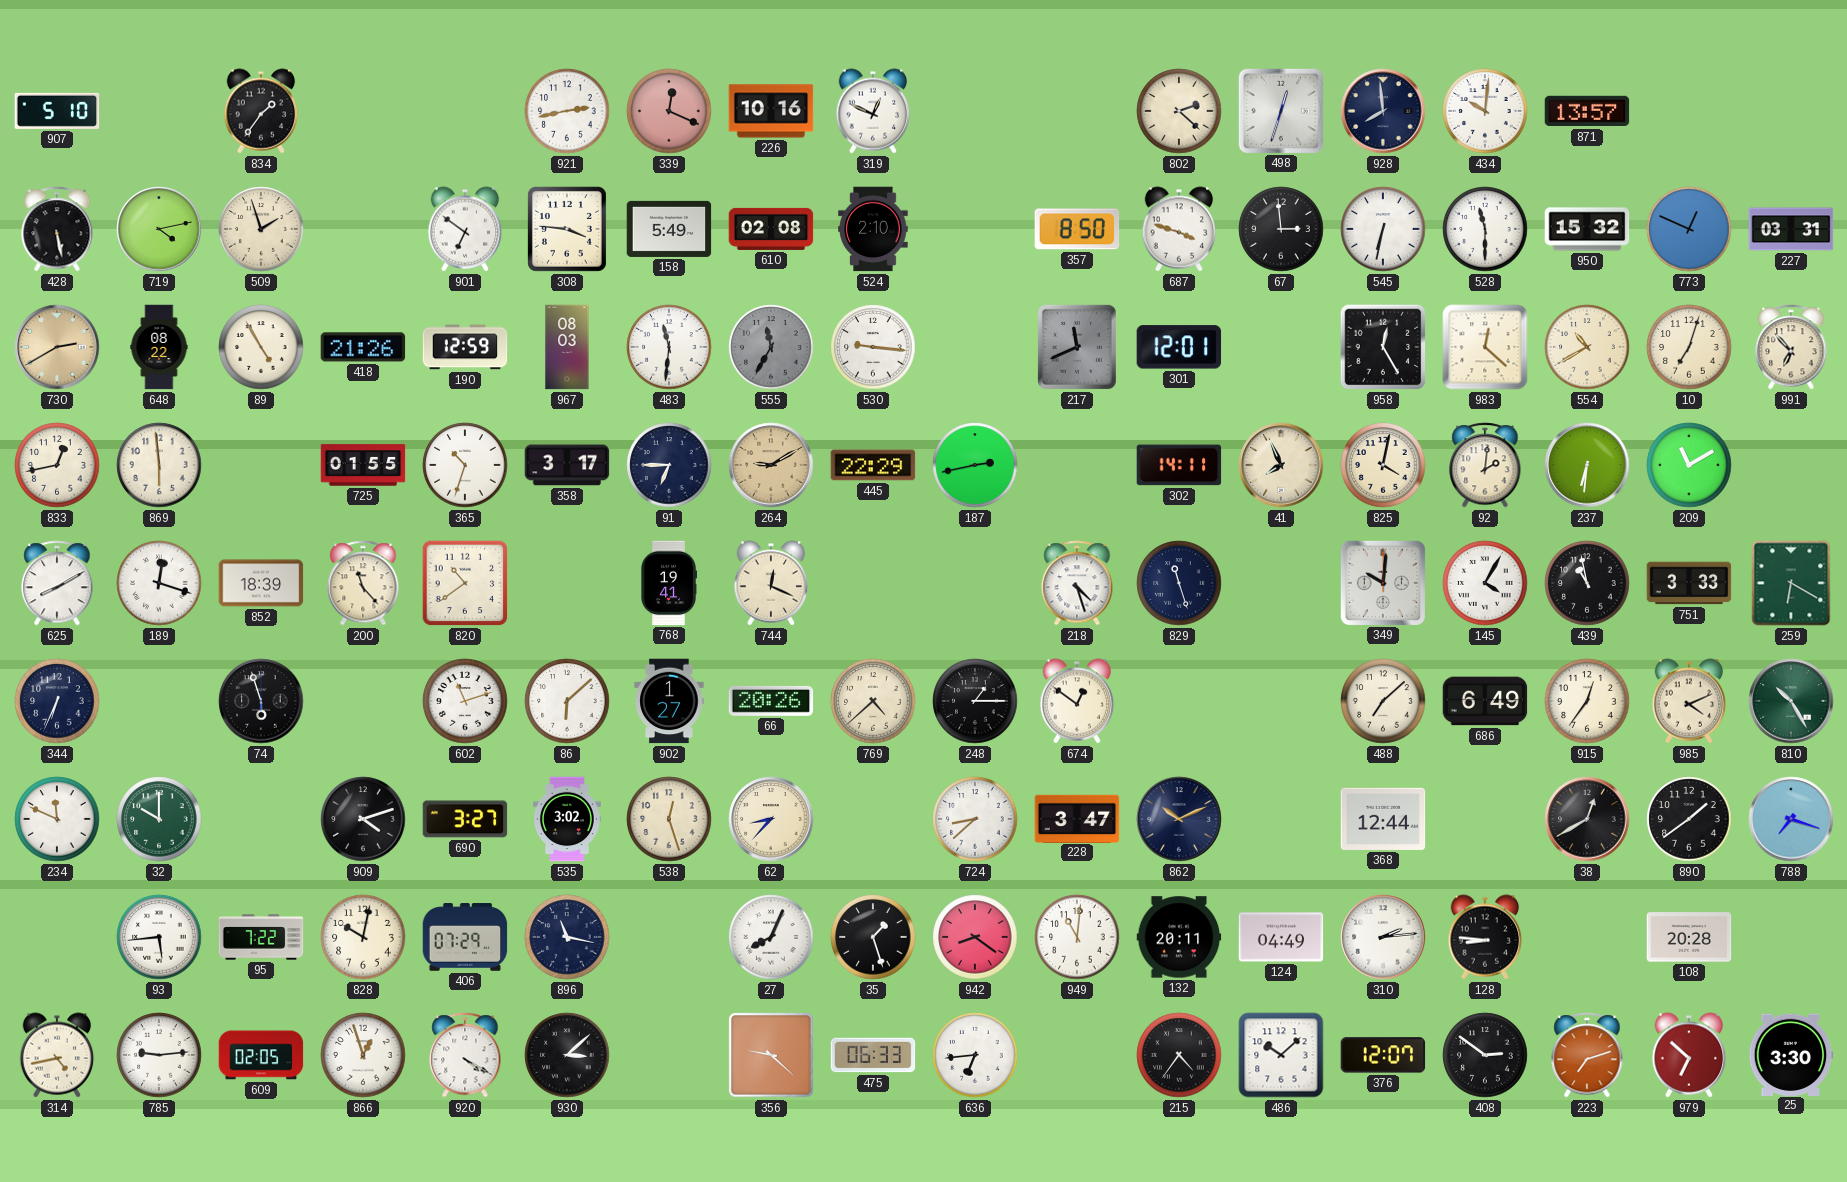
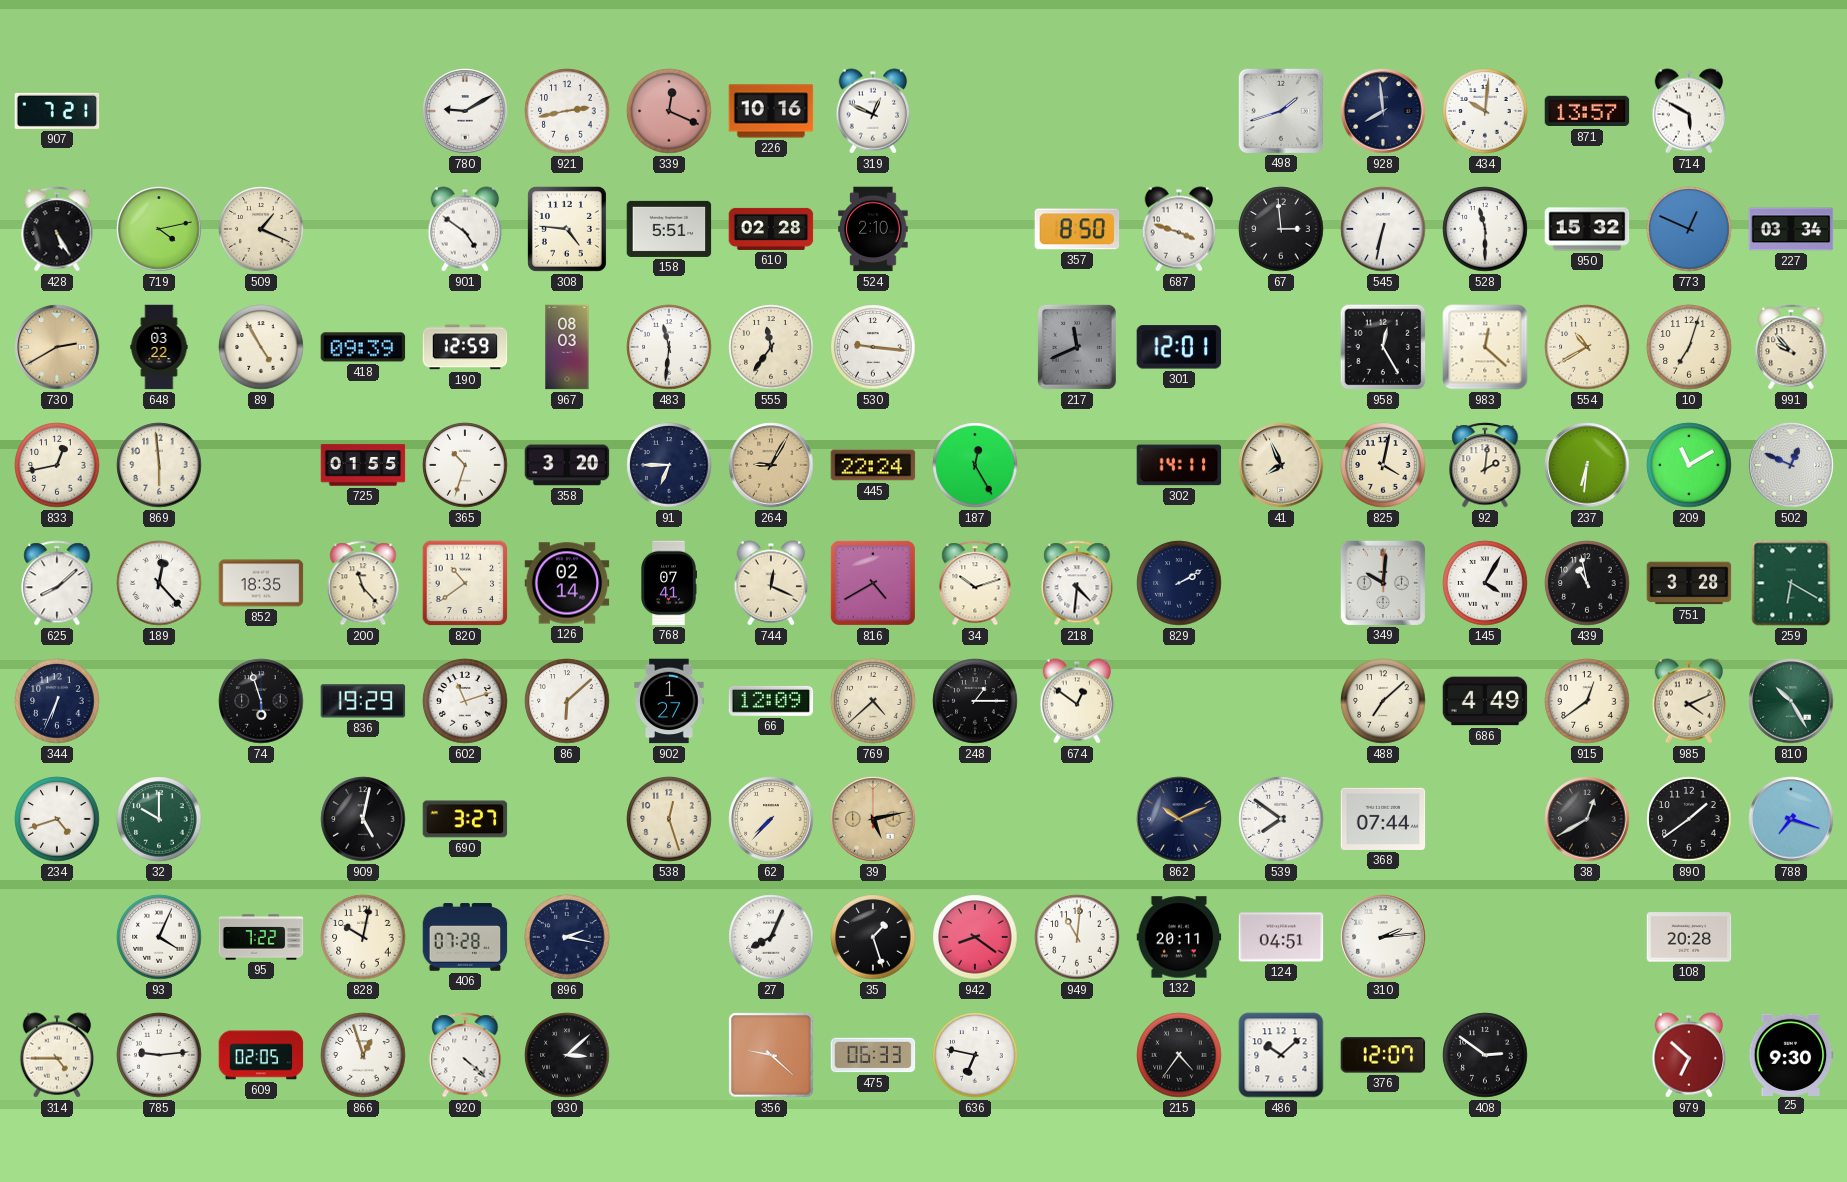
907: 5:10 -> 7:21 (57, 111)
834: 1:36 -> none (261, 111)
780: none -> 9:10 (465, 111)
802: 2:22 -> none (1179, 111)
498: 12:33 -> 1:42 (1280, 110)
714: none -> 5:50 (1689, 111)
428: 5:28 -> 5:25 (57, 229)
509: 1:57 -> 1:19 (261, 229)
901: 6:51 -> 4:51 (465, 229)
308: 3:46 -> 4:46 (567, 229)
158: 5:49 -> 5:51 (669, 229)
610: 02:08 -> 02:28 (771, 229)
227: 03:31 -> 03:34 (1791, 229)
648: 08:22 -> 03:22 (159, 347)
418: 21:26 -> 09:39 (363, 347)
555: 11:35 -> 11:36 (771, 347)
555 dial: grey -> cream (771, 347)
991: 6:53 -> 9:53 (1791, 347)
358: 3:17 -> 3:20 (567, 465)
264: 9:10 -> 9:05 (771, 465)
445: 22:29 -> 22:24 (873, 465)
187: 2:43 -> 12:25 (975, 465)
502: none -> 12:49 (1791, 465)
625: 8:10 -> 8:08 (57, 583)
189: 12:18 -> 12:23 (159, 583)
852: 18:39 -> 18:35 (261, 583)
126: none -> 02:14 (567, 583)
768: 19:41 -> 07:41 (669, 583)
816: none -> 4:40 (873, 583)
34: none -> 10:12 (975, 583)
218: 4:27 -> 4:31 (1077, 583)
829: 11:27 -> 2:10 (1179, 583)
751: 3:33 -> 3:28 (1689, 583)
836: none -> 19:29 (363, 701)
66: 20:26 -> 12:09 (771, 701)
686: 6:49 -> 4:49 (1485, 701)
915: 12:36 -> 12:39 (1587, 701)
234: 11:49 -> 4:42 (57, 819)
909: 4:12 -> 5:02 (363, 819)
535: 3:02 -> none (568, 819)
62: 8:37 -> 7:37 (771, 819)
39: none -> 5:13 (873, 819)
724: 8:38 -> none (975, 819)
228: 3:47 -> none (1077, 818)
539: none -> 7:51 (1281, 819)
368: 12:44 -> 07:44 (1383, 819)
93: 5:44 -> 4:04 (159, 937)
406: 07:29 -> 07:28 (465, 937)
896: 11:17 -> 2:17 (567, 937)
124: 04:49 -> 04:51 (1281, 937)
128: 8:46 -> none (1485, 937)
314: 4:43 -> 4:45 (57, 1055)
920: 4:20 -> 4:22 (465, 1055)
636: 6:44 -> 6:47 (975, 1055)
223: 7:12 -> none (1587, 1055)
25: 3:30 -> 9:30 (1791, 1054)
